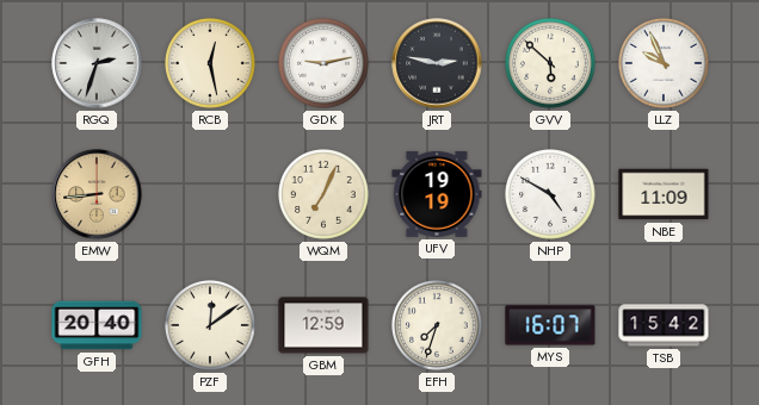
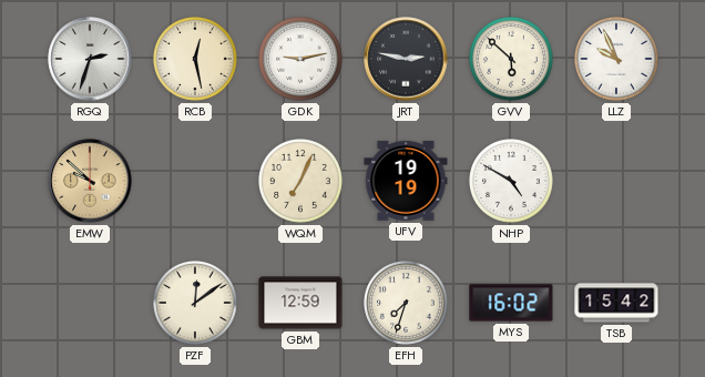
EMW: 8:44 -> 9:52 (90, 181)
NBE: 11:09 -> none (664, 194)
GFH: 20:40 -> none (97, 325)
MYS: 16:07 -> 16:02 (511, 303)
